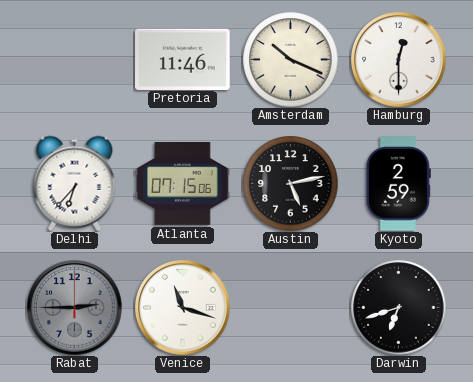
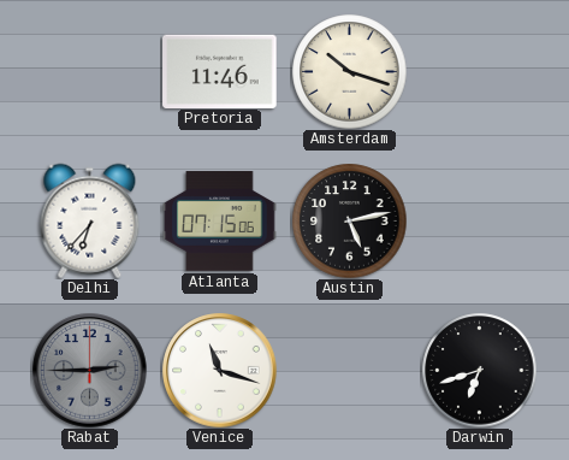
Amsterdam: 10:19 -> 10:18 (349, 71)
Hamburg: 12:30 -> none (399, 60)
Kyoto: 2:59 -> none (398, 184)
